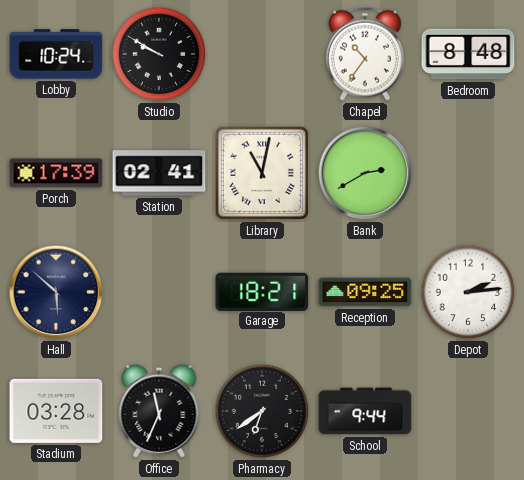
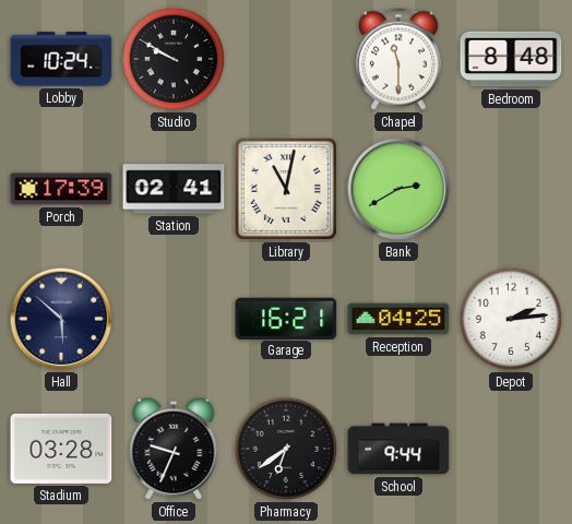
Chapel: 10:36 -> 11:30 (398, 59)
Garage: 18:21 -> 16:21 (286, 318)
Reception: 09:25 -> 04:25 (398, 319)
Office: 11:34 -> 9:34 (174, 449)
